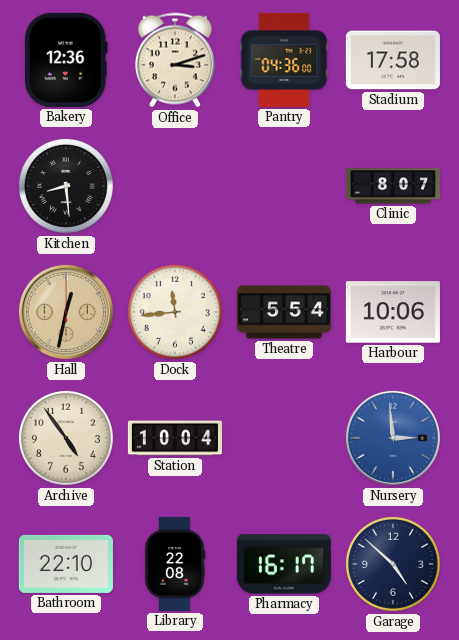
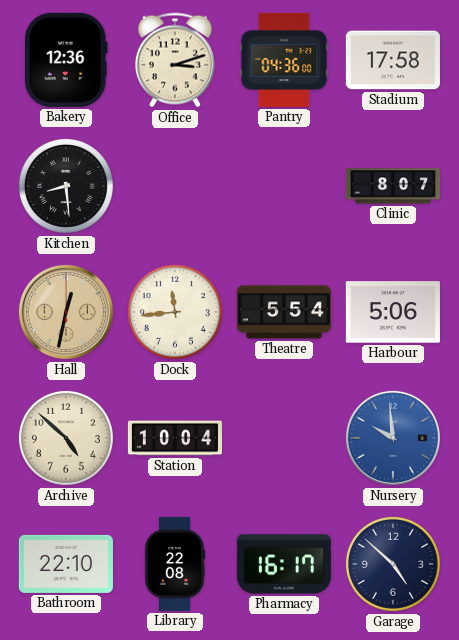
Harbour: 10:06 -> 5:06 (393, 312)
Archive: 4:54 -> 4:52 (66, 438)
Nursery: 2:59 -> 9:59 (393, 438)
